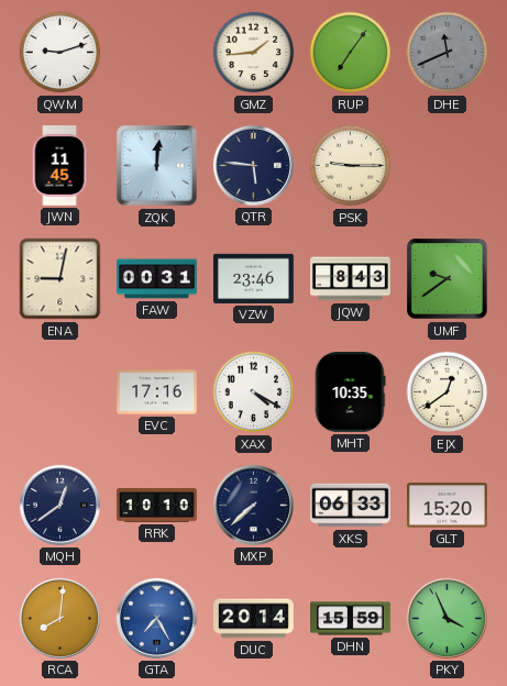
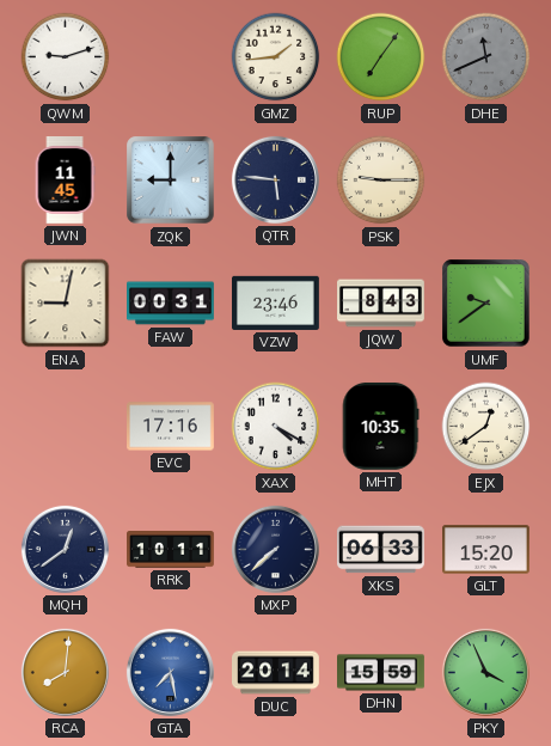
ZQK: 12:01 -> 9:00 (171, 181)
RRK: 10:10 -> 10:11 (171, 550)
GTA: 7:25 -> 7:28 (170, 672)
